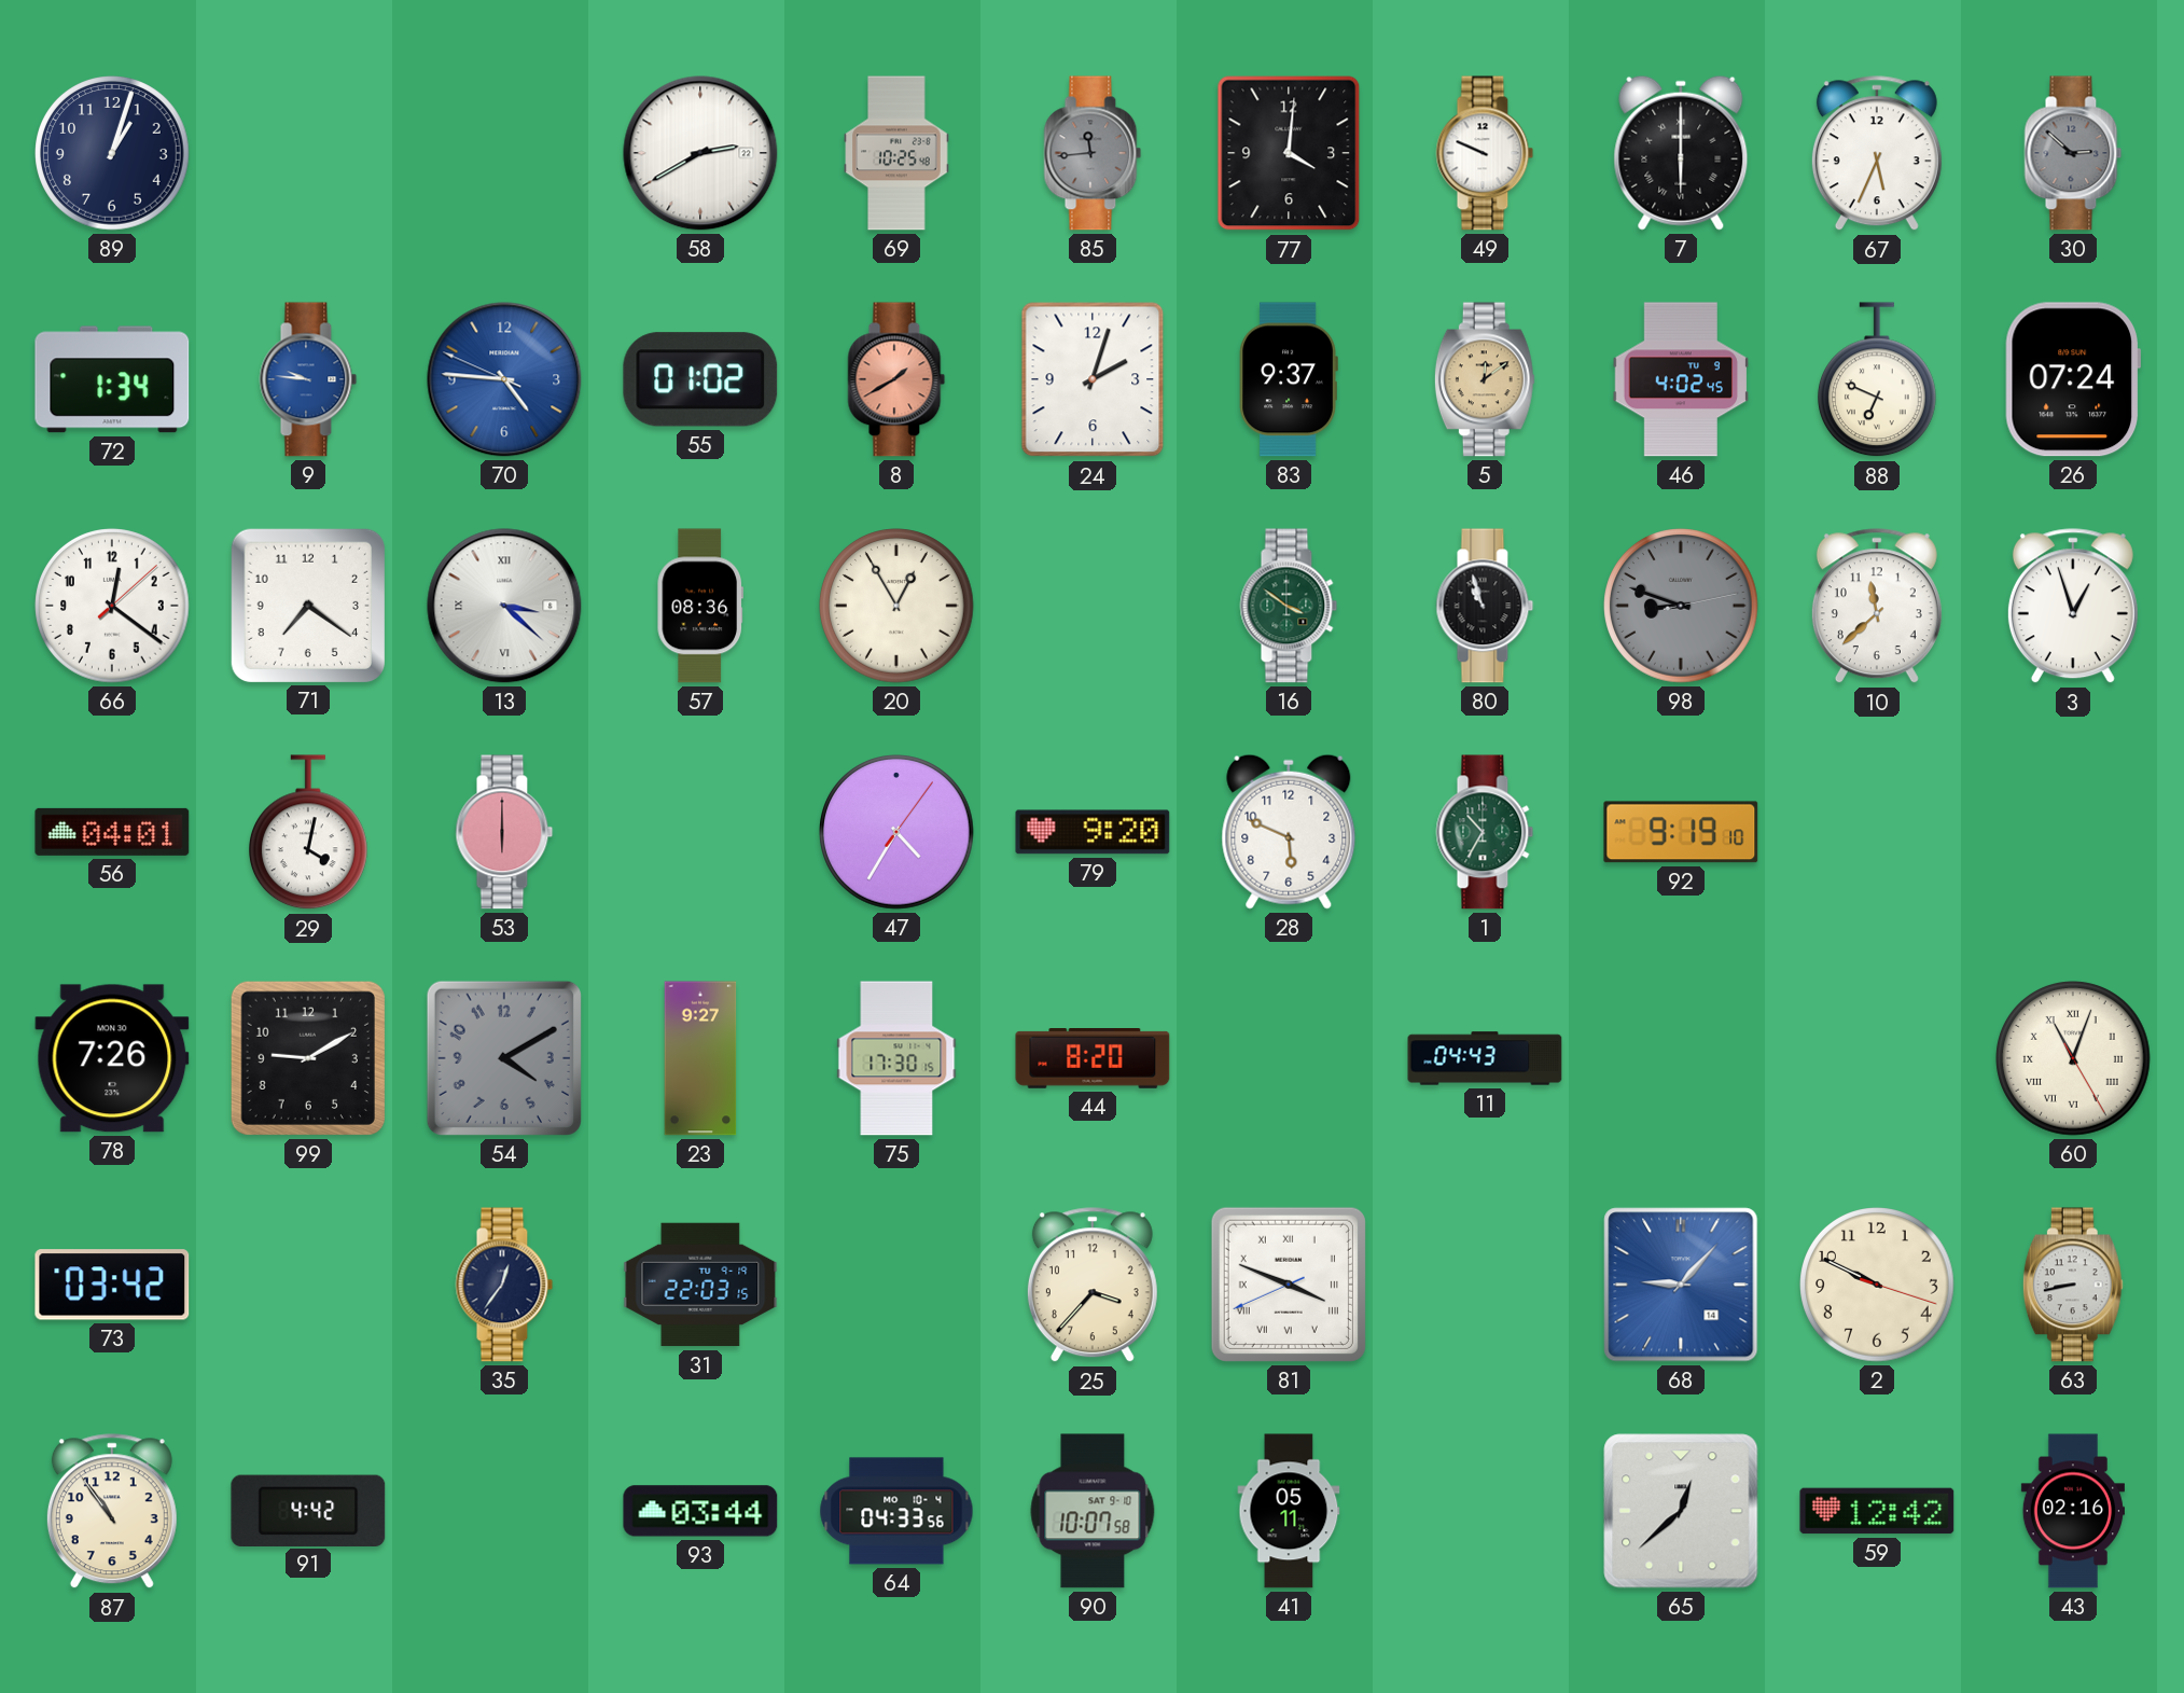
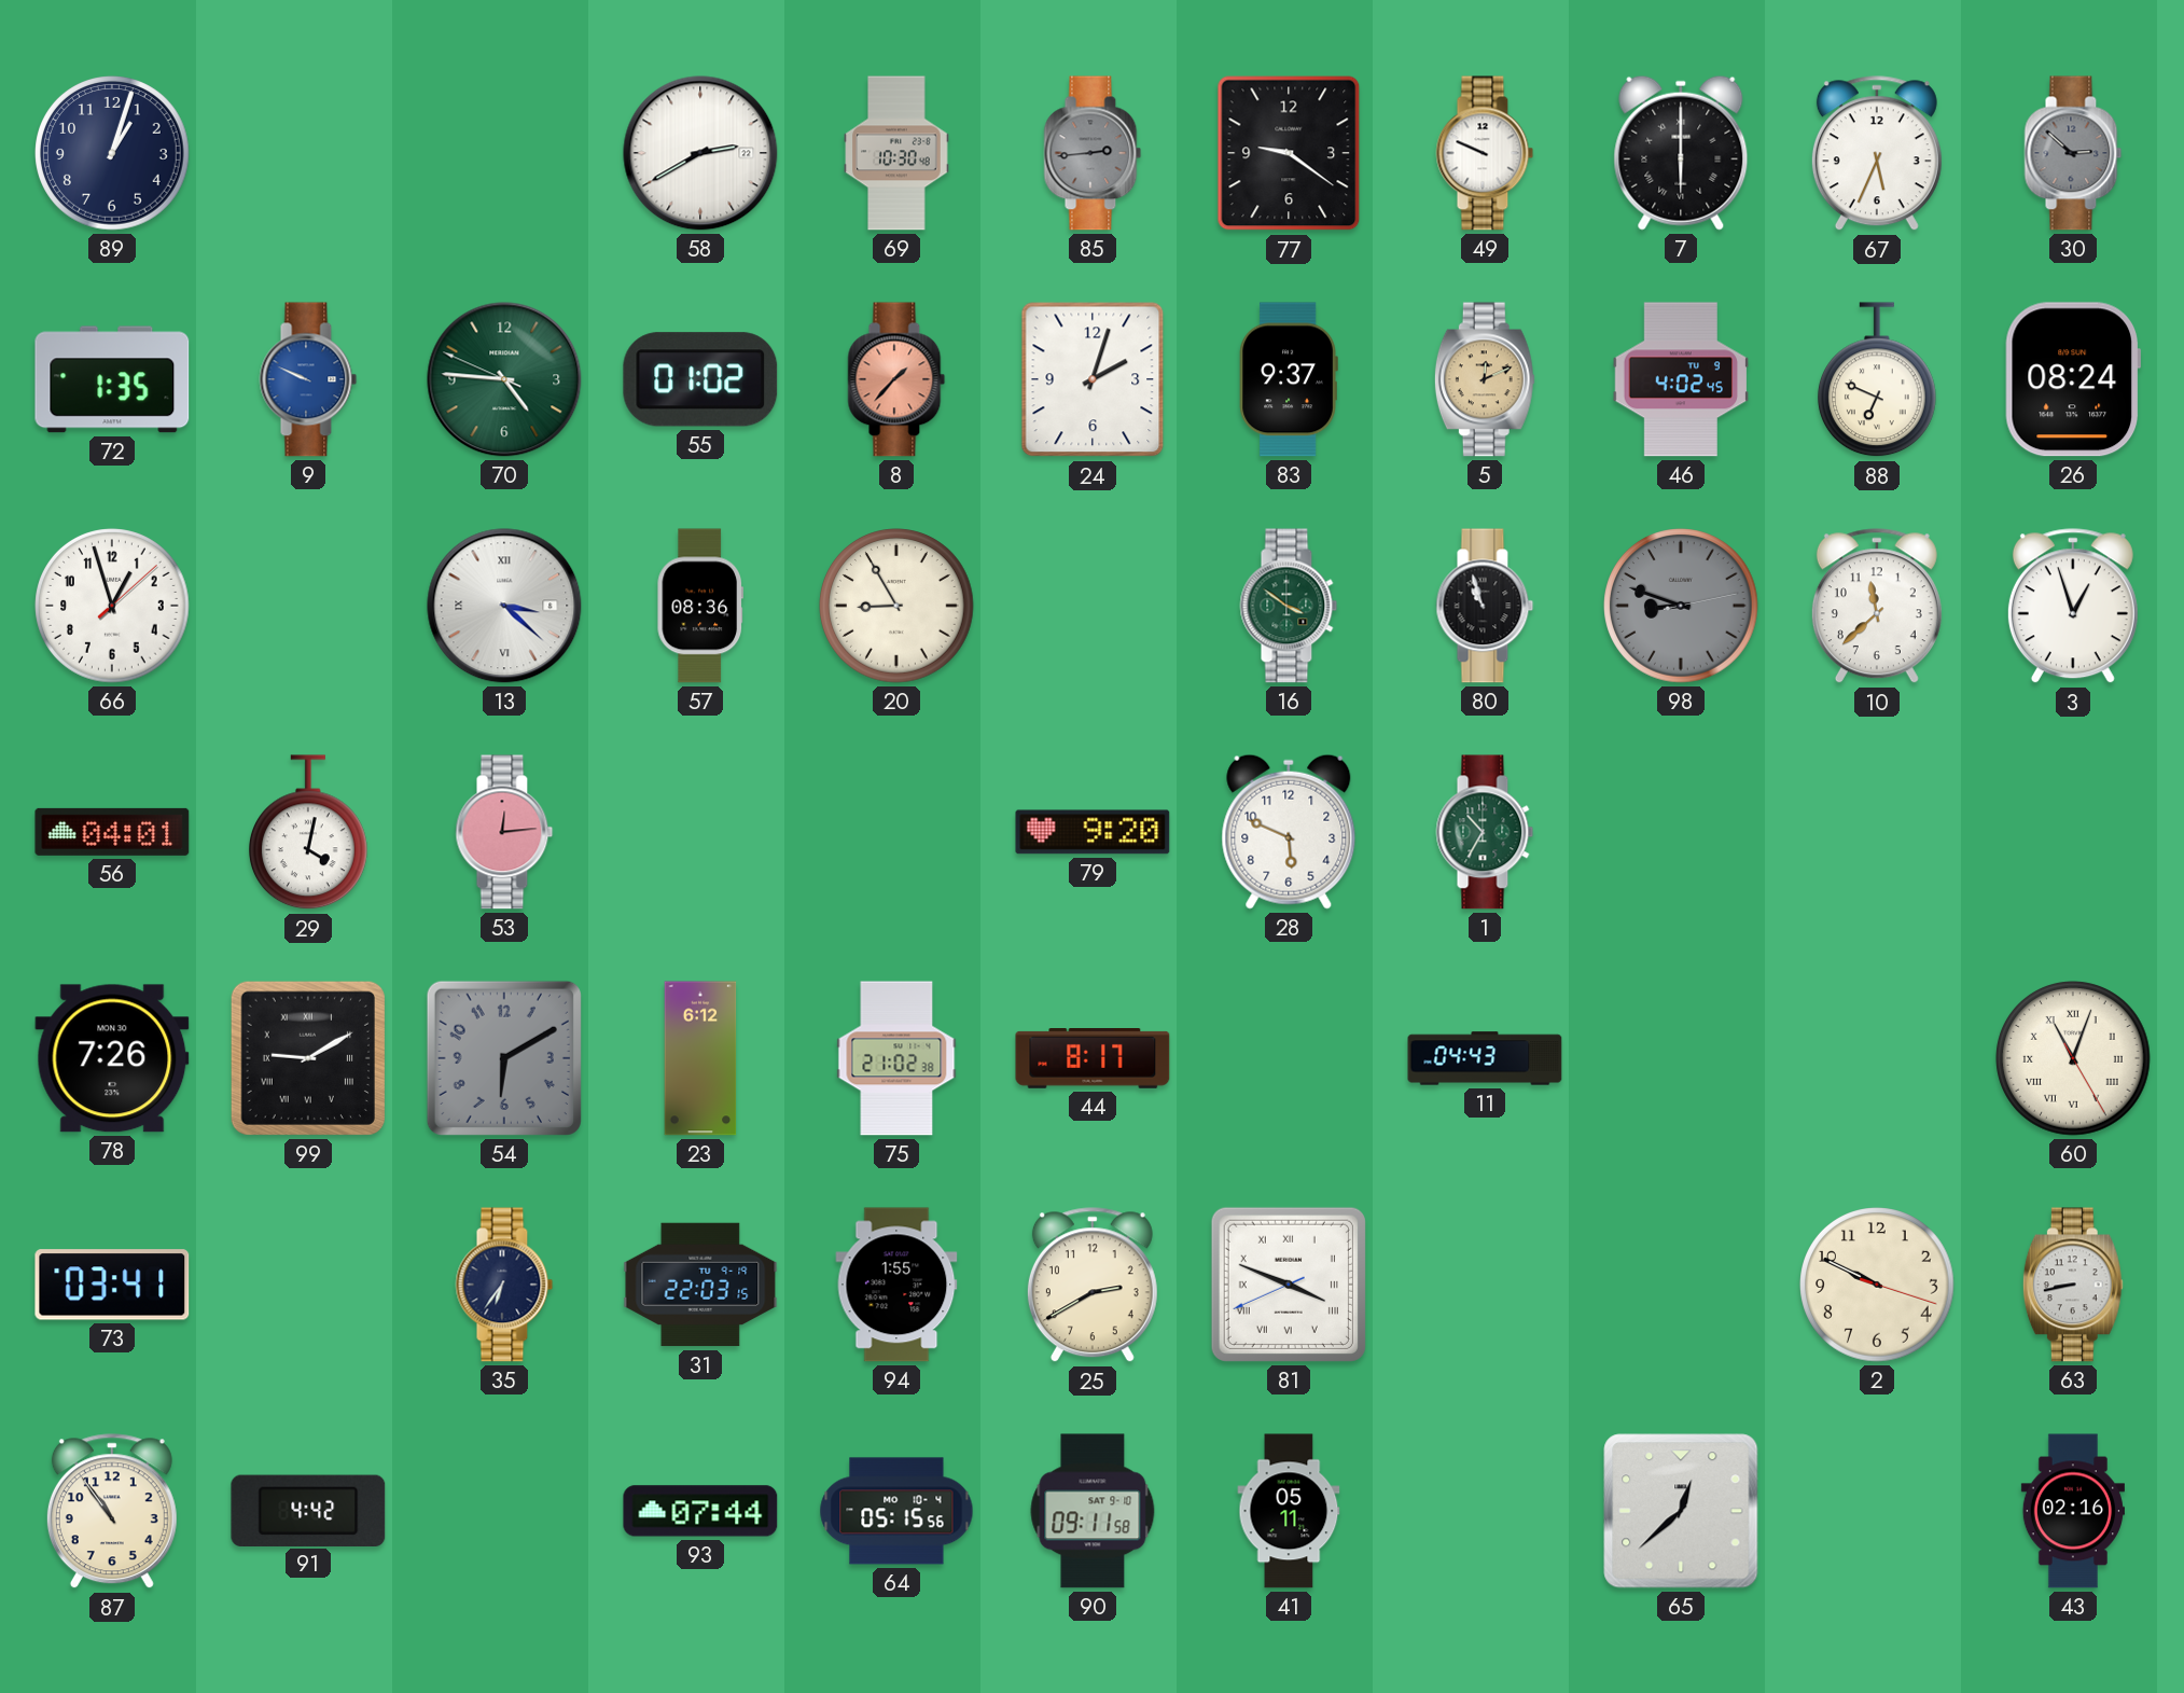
69: 10:25 -> 10:30 (896, 153)
85: 11:44 -> 2:44 (1093, 153)
77: 4:01 -> 9:21 (1289, 153)
72: 1:34 -> 1:35 (112, 379)
9: 9:46 -> 9:49 (308, 379)
70 dial: blue -> green (504, 379)
8: 1:40 -> 1:37 (896, 379)
5: 12:09 -> 12:11 (1485, 379)
26: 07:24 -> 08:24 (2072, 379)
66: 12:21 -> 12:57 (112, 606)
71: 7:21 -> none (307, 605)
20: 12:55 -> 8:55 (896, 606)
53: 6:00 -> 12:14 (504, 832)
47: 4:35 -> none (896, 832)
92: 9:19 -> none (1681, 832)
99 numerals: Arabic -> Roman (308, 1058)
54: 4:10 -> 6:10 (504, 1058)
23: 9:27 -> 6:12 (700, 1058)
75: 17:30 -> 21:02 (896, 1058)
44: 8:20 -> 8:17 (1093, 1058)
73: 03:42 -> 03:41 (112, 1285)
35: 12:36 -> 6:36 (504, 1285)
94: none -> 1:55 (896, 1285)
25: 3:37 -> 2:40 (1093, 1286)
68: 9:07 -> none (1681, 1285)
93: 03:44 -> 07:44 (700, 1511)
64: 04:33 -> 05:15 (896, 1511)
90: 10:07 -> 09:11 (1093, 1511)
59: 12:42 -> none (1877, 1511)
